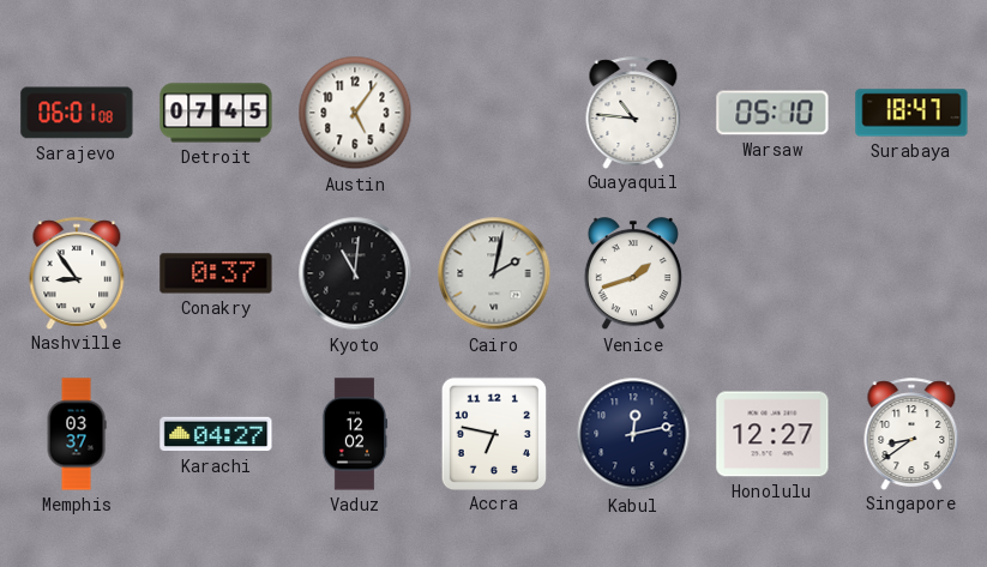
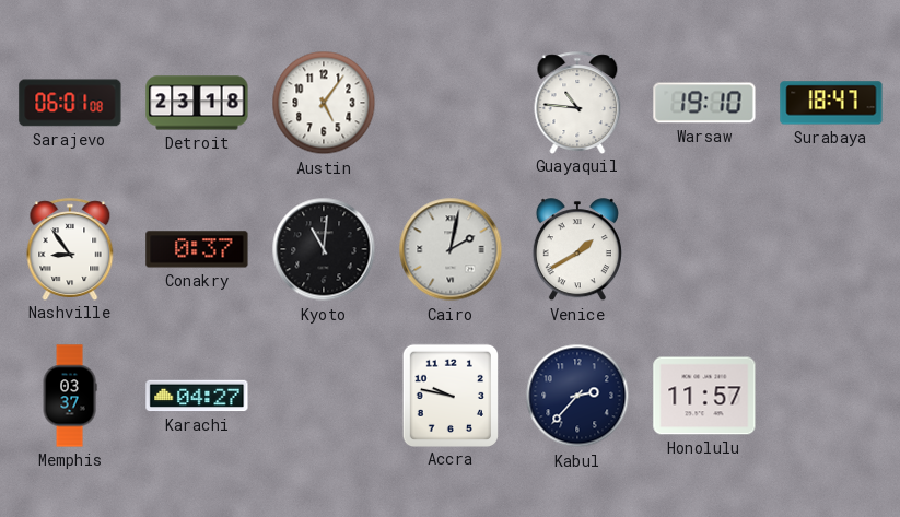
Detroit: 07:45 -> 23:18 (197, 103)
Warsaw: 05:10 -> 19:10 (704, 103)
Venice: 1:42 -> 1:40 (577, 250)
Vaduz: 12:02 -> none (355, 434)
Accra: 6:47 -> 9:47 (449, 395)
Kabul: 12:13 -> 2:37 (577, 396)
Honolulu: 12:27 -> 11:57 (704, 396)
Singapore: 8:39 -> none (911, 434)
